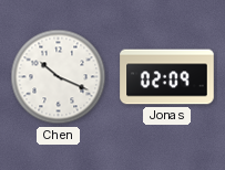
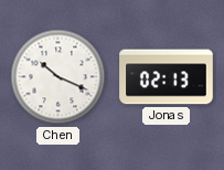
Jonas: 02:09 -> 02:13 (167, 77)
